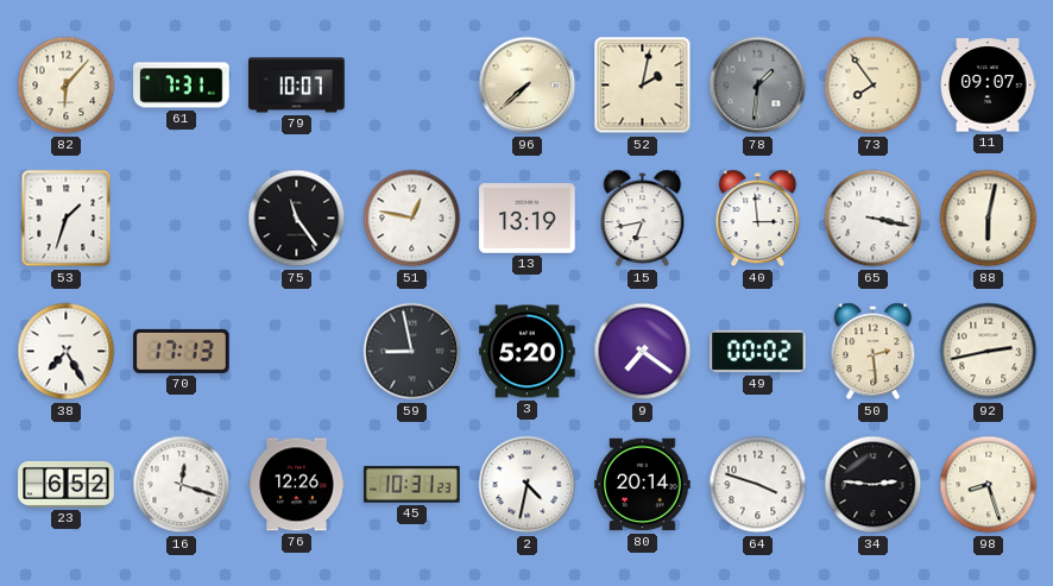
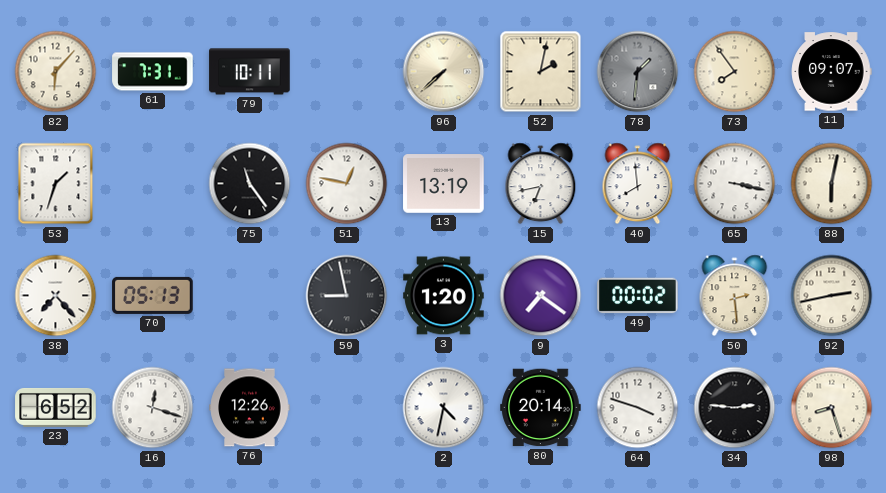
79: 10:07 -> 10:11 (250, 72)
40: 2:59 -> 7:59 (638, 184)
38: 7:25 -> 7:23 (56, 296)
70: 17:13 -> 05:13 (153, 295)
3: 5:20 -> 1:20 (444, 296)
45: 10:31 -> none (412, 485)
